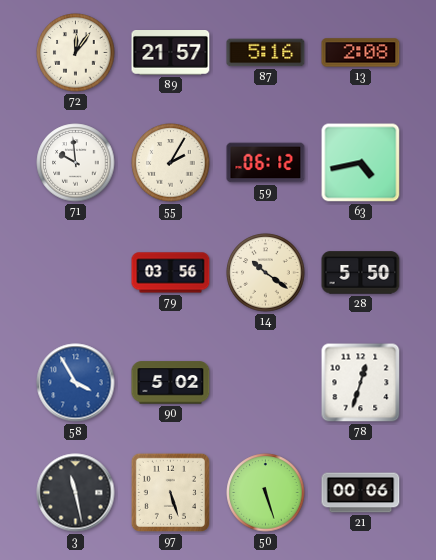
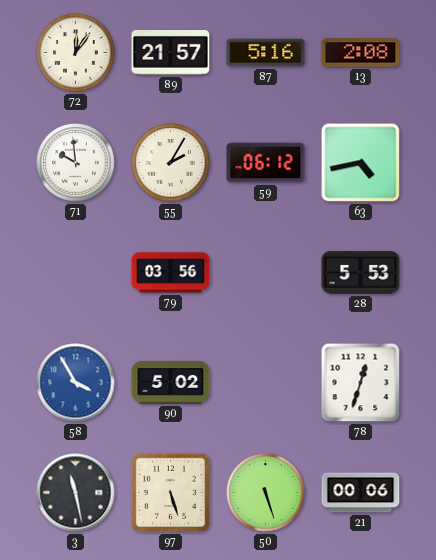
14: 10:21 -> none (266, 273)
28: 5:50 -> 5:53 (361, 273)
